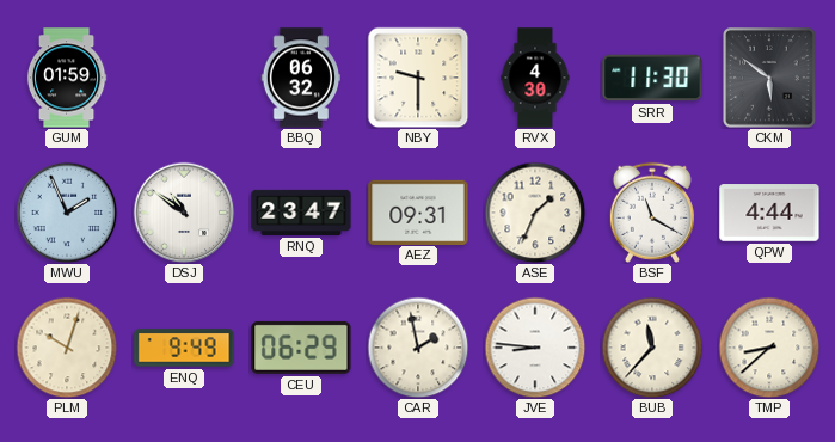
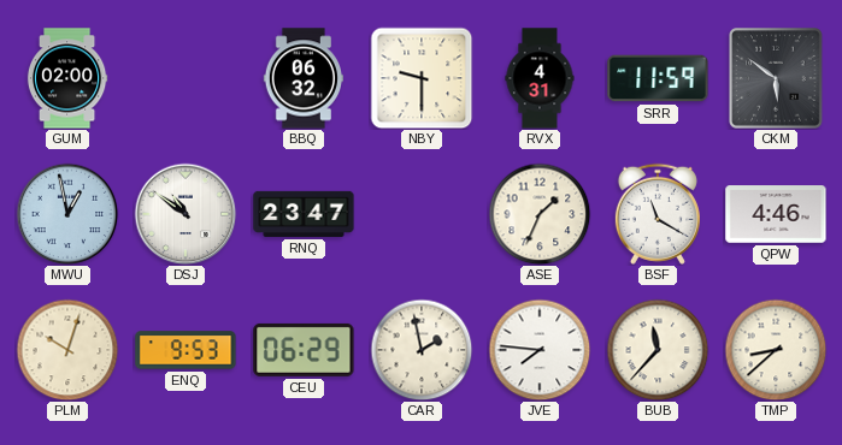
GUM: 01:59 -> 02:00 (67, 78)
RVX: 4:30 -> 4:31 (540, 78)
SRR: 11:30 -> 11:59 (658, 78)
MWU: 1:56 -> 12:58 (67, 214)
AEZ: 09:31 -> none (418, 211)
QPW: 4:44 -> 4:46 (776, 214)
ENQ: 9:49 -> 9:53 (186, 350)
JVE: 8:46 -> 7:46 (540, 350)
